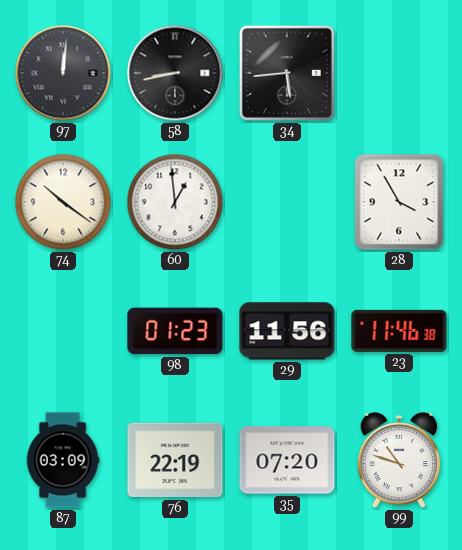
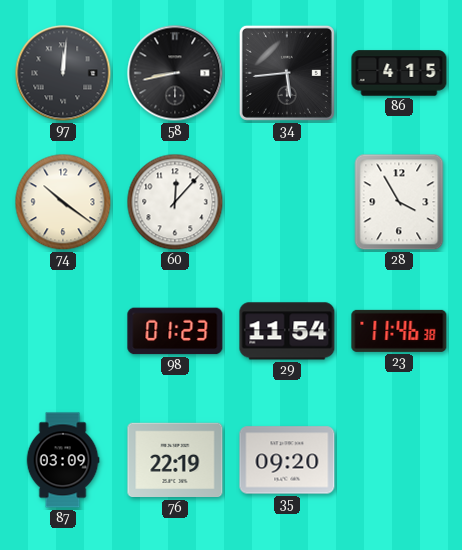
86: none -> 4:15 (399, 73)
60: 12:59 -> 12:07 (175, 202)
29: 11:56 -> 11:54 (287, 331)
35: 07:20 -> 09:20 (287, 460)
99: 10:48 -> none (398, 460)
